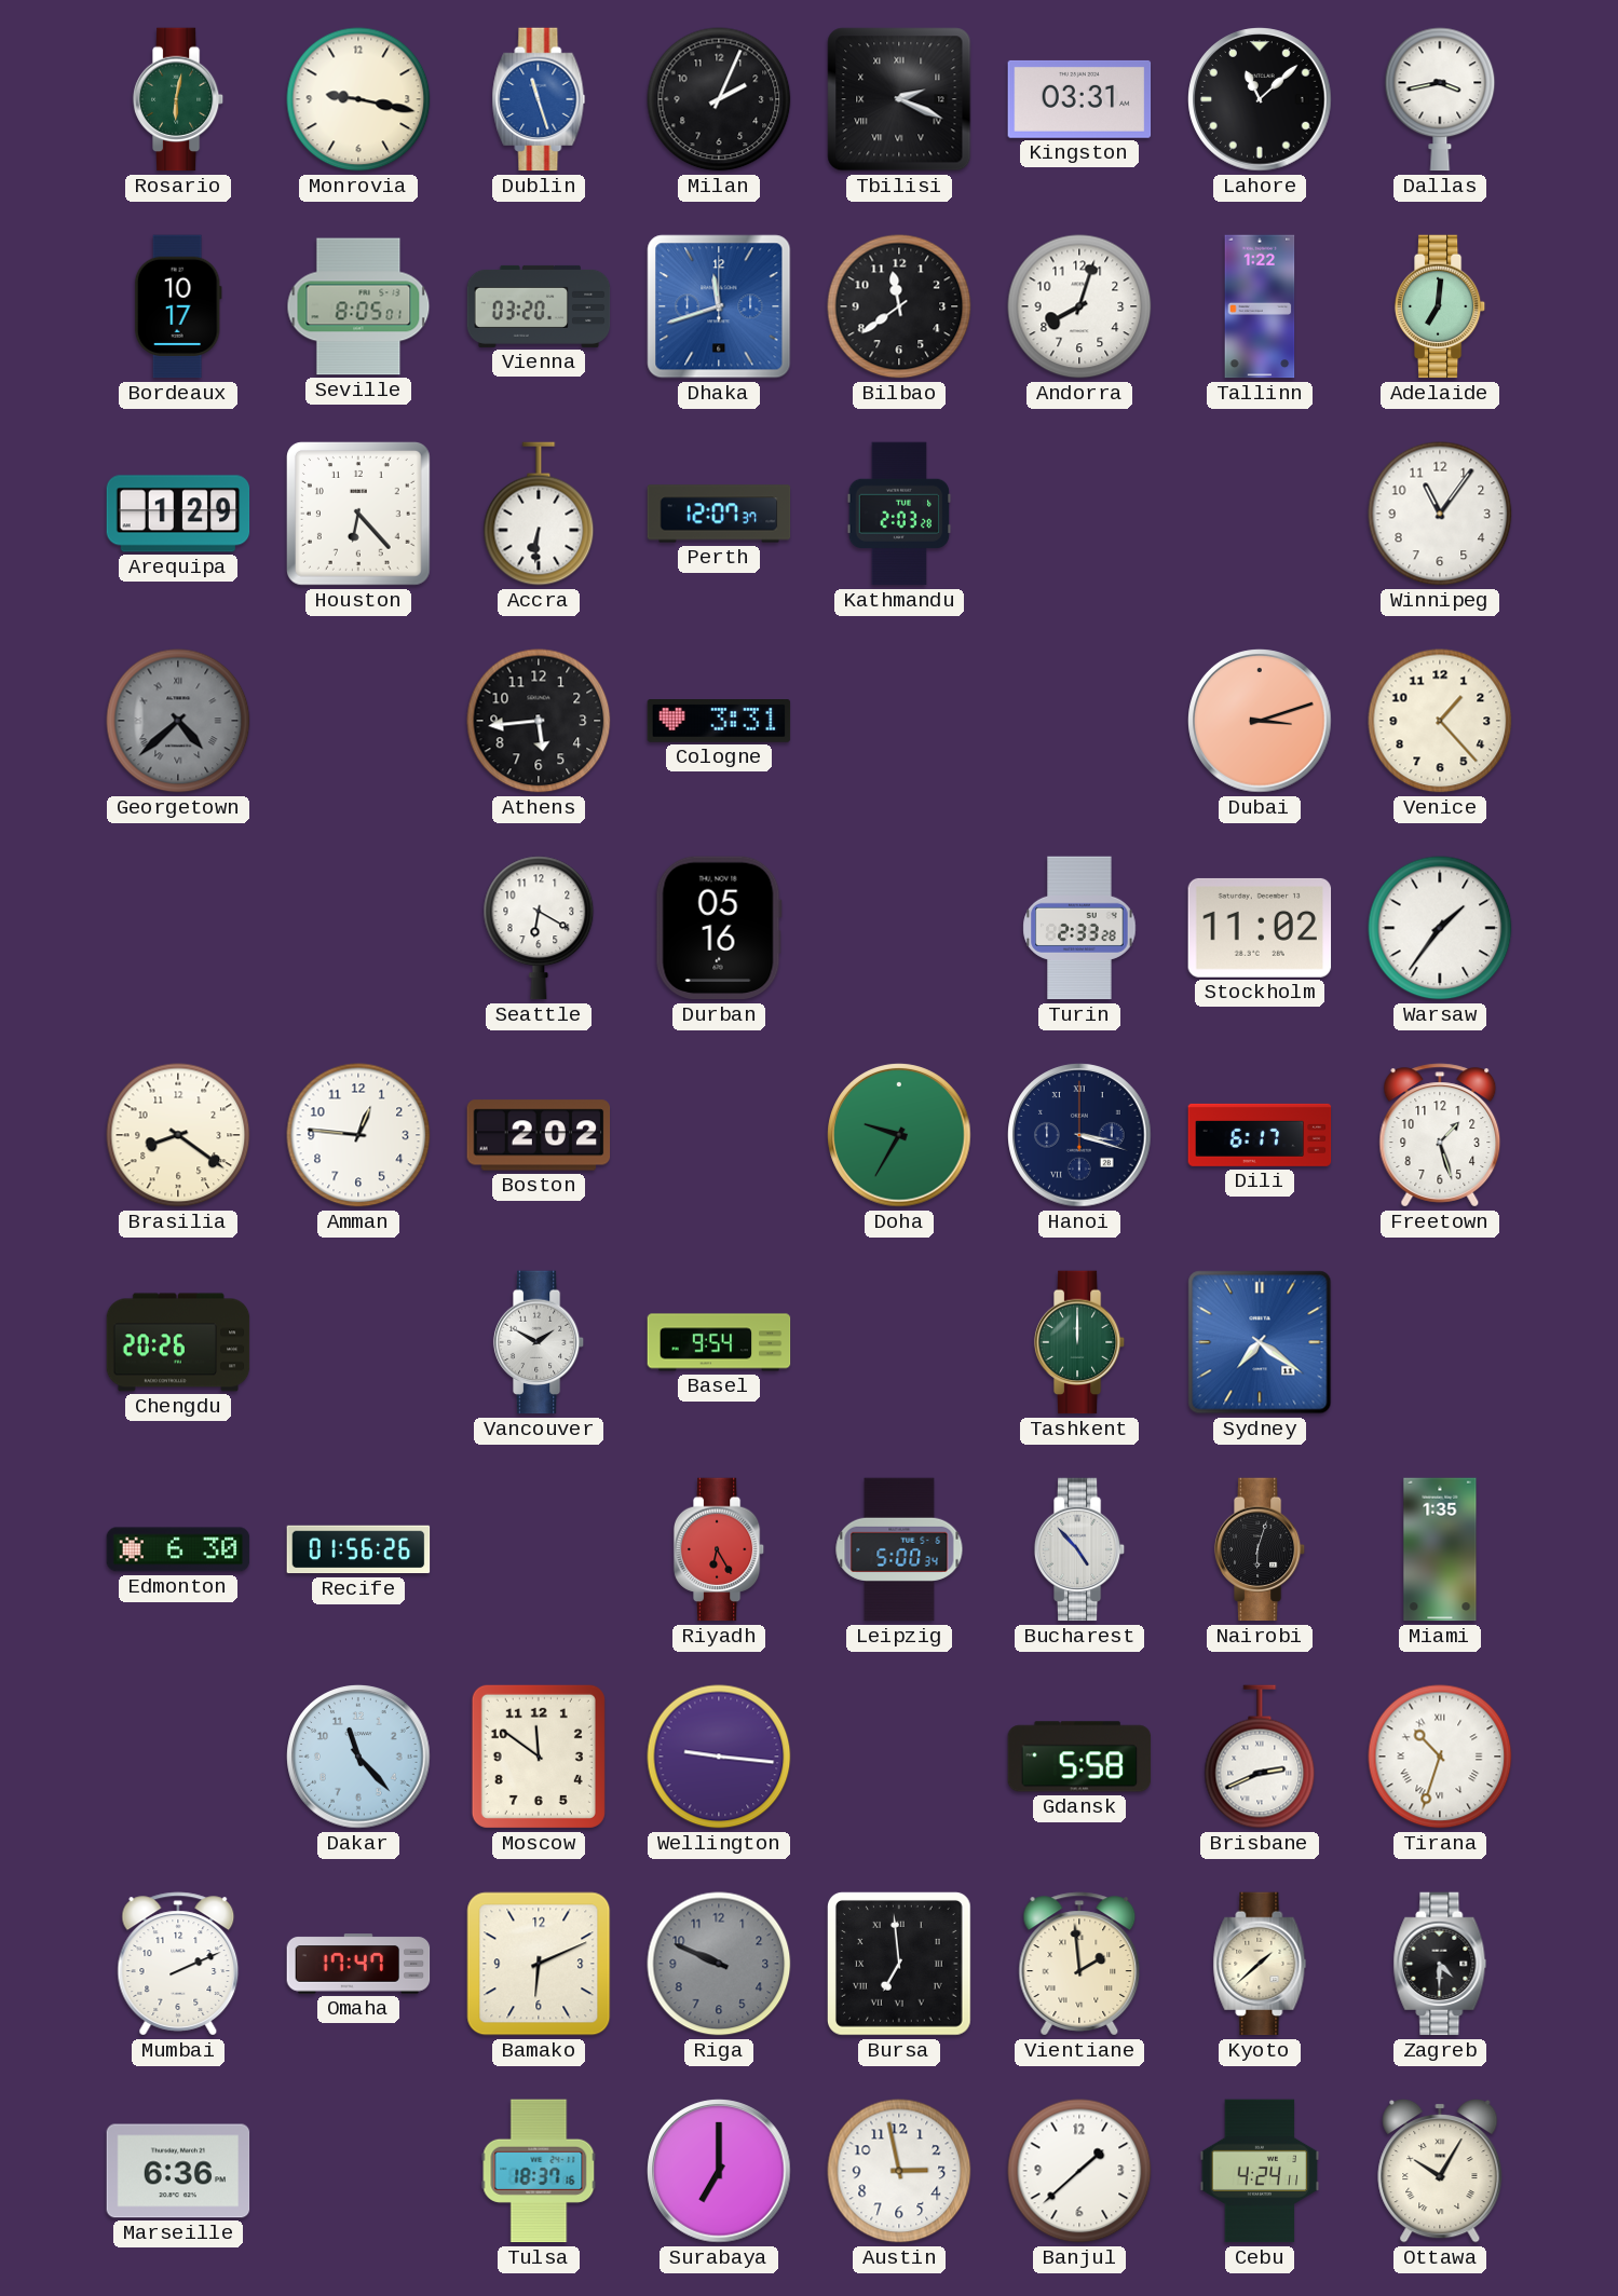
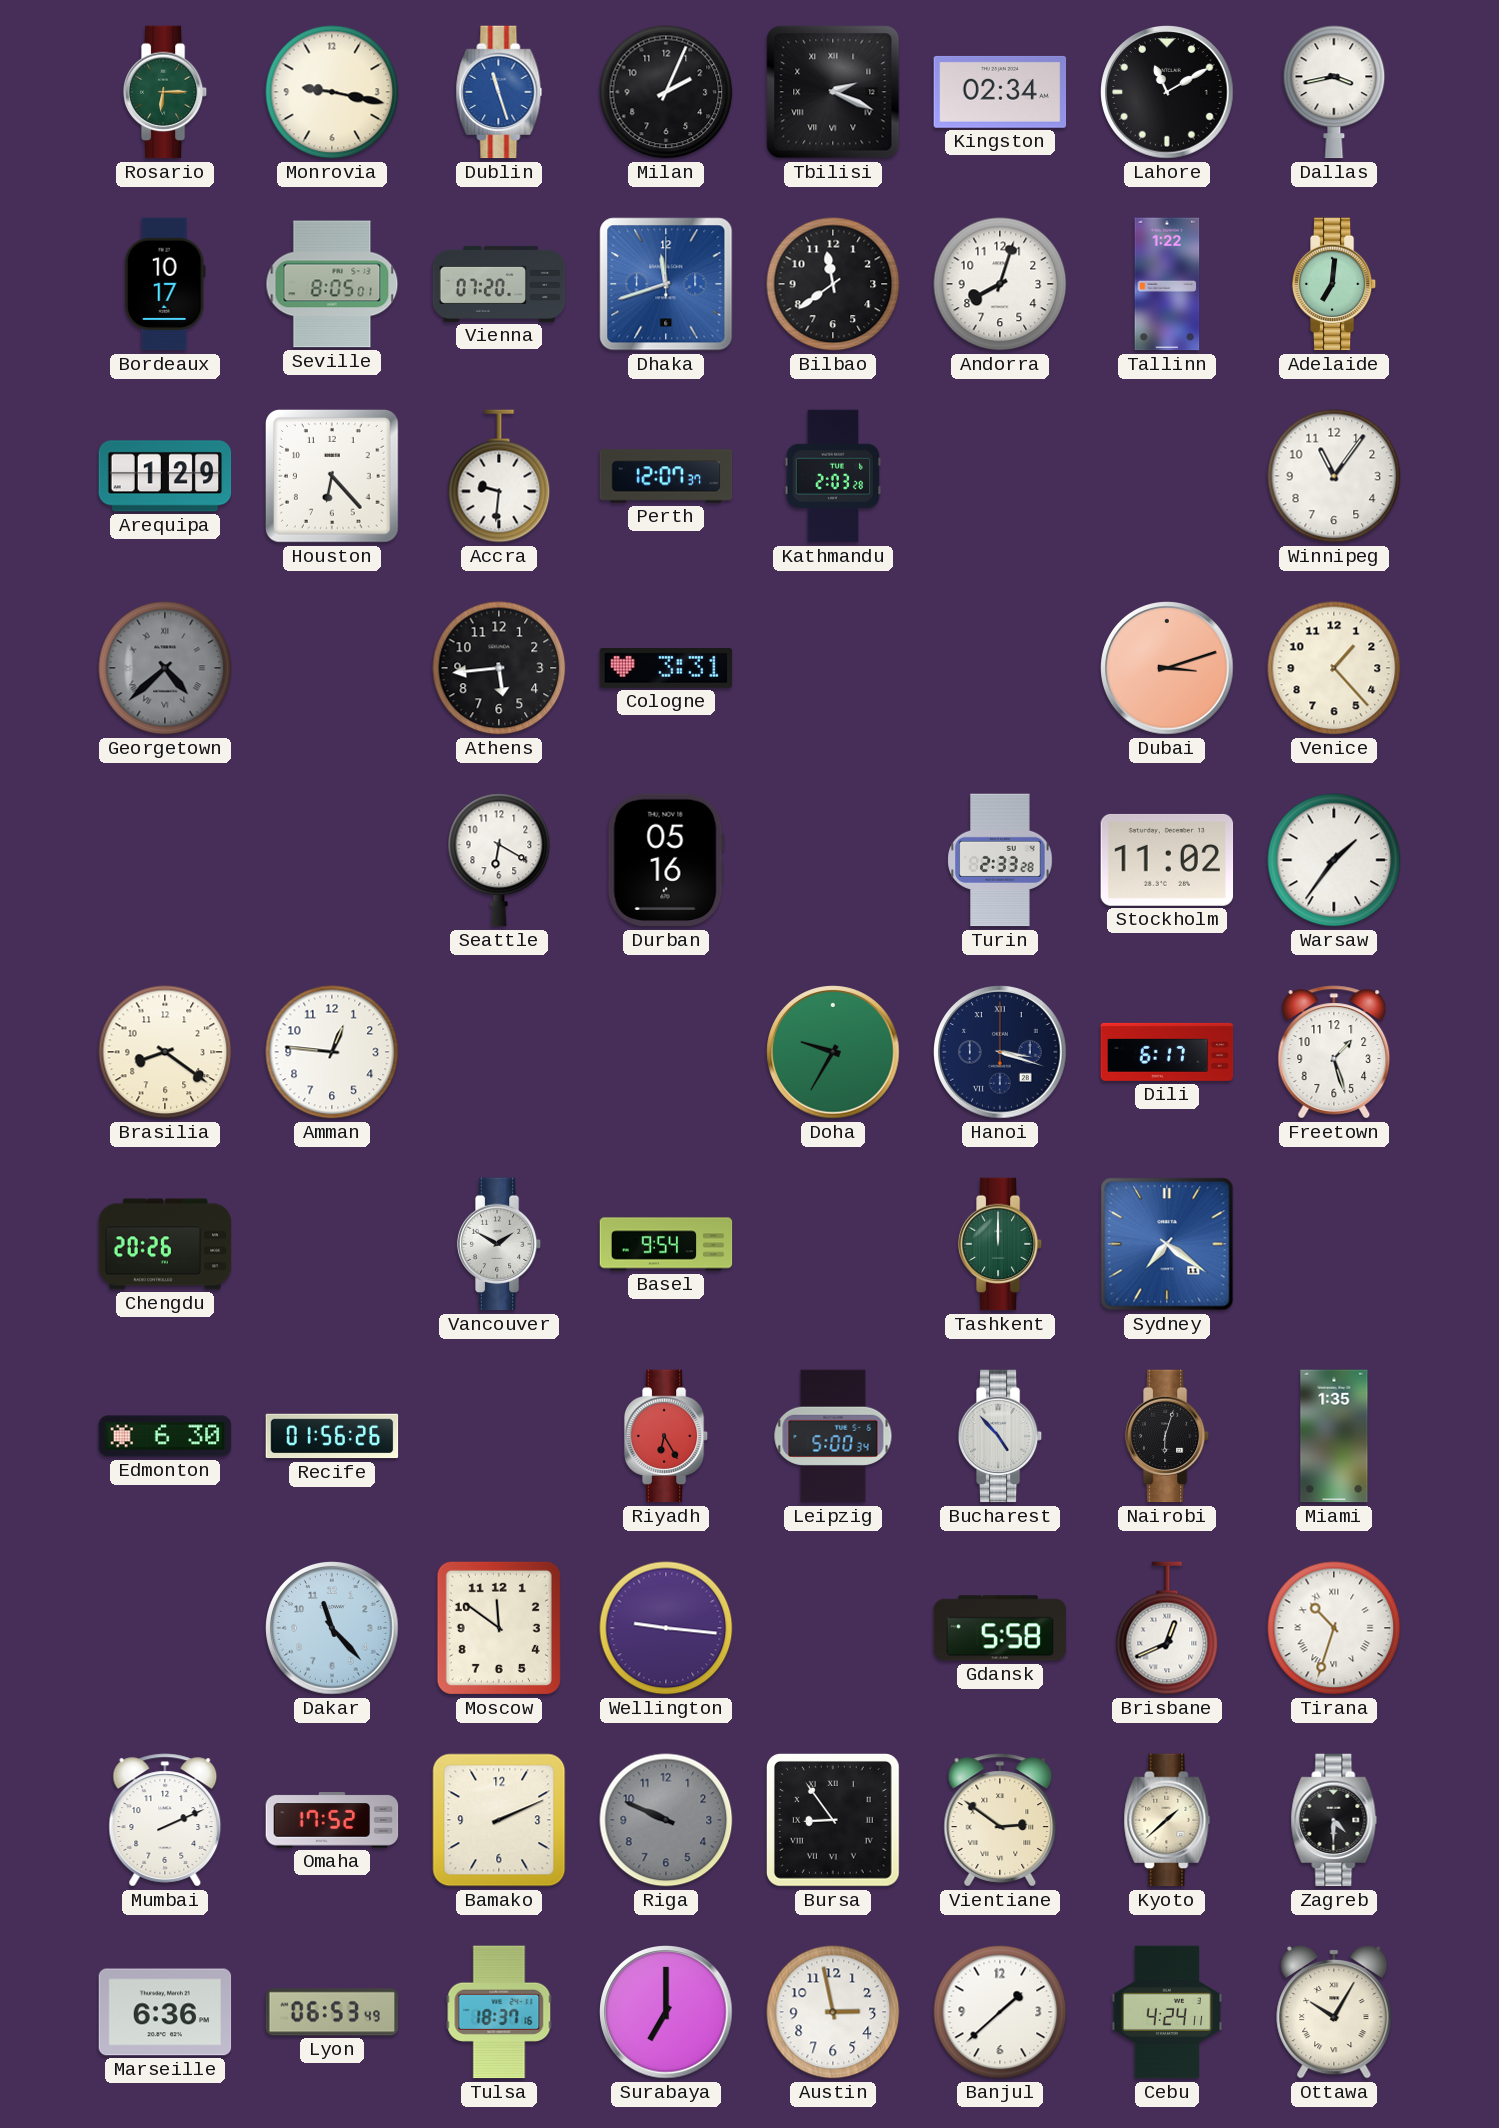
Rosario: 6:02 -> 6:15 (165, 92)
Kingston: 03:31 -> 02:34 (1000, 92)
Lahore: 11:08 -> 11:10 (1167, 92)
Vienna: 03:20 -> 07:20 (499, 284)
Accra: 6:31 -> 9:31 (499, 476)
Boston: 2:02 -> none (539, 1135)
Brisbane: 2:41 -> 12:41 (1167, 1628)
Omaha: 17:47 -> 17:52 (332, 1820)
Bamako: 6:11 -> 2:11 (499, 1820)
Bursa: 6:59 -> 8:54 (833, 1820)
Vientiane: 1:59 -> 2:51 (1000, 1820)
Lyon: none -> 06:53 (332, 2012)
